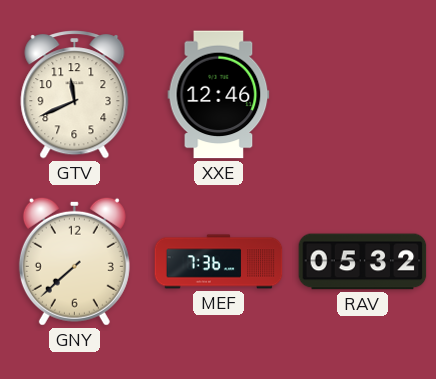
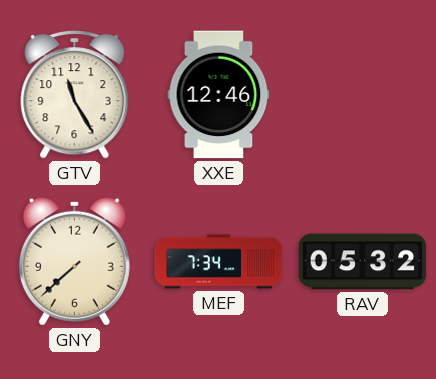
GTV: 11:41 -> 11:25 (75, 95)
MEF: 7:36 -> 7:34 (219, 262)
